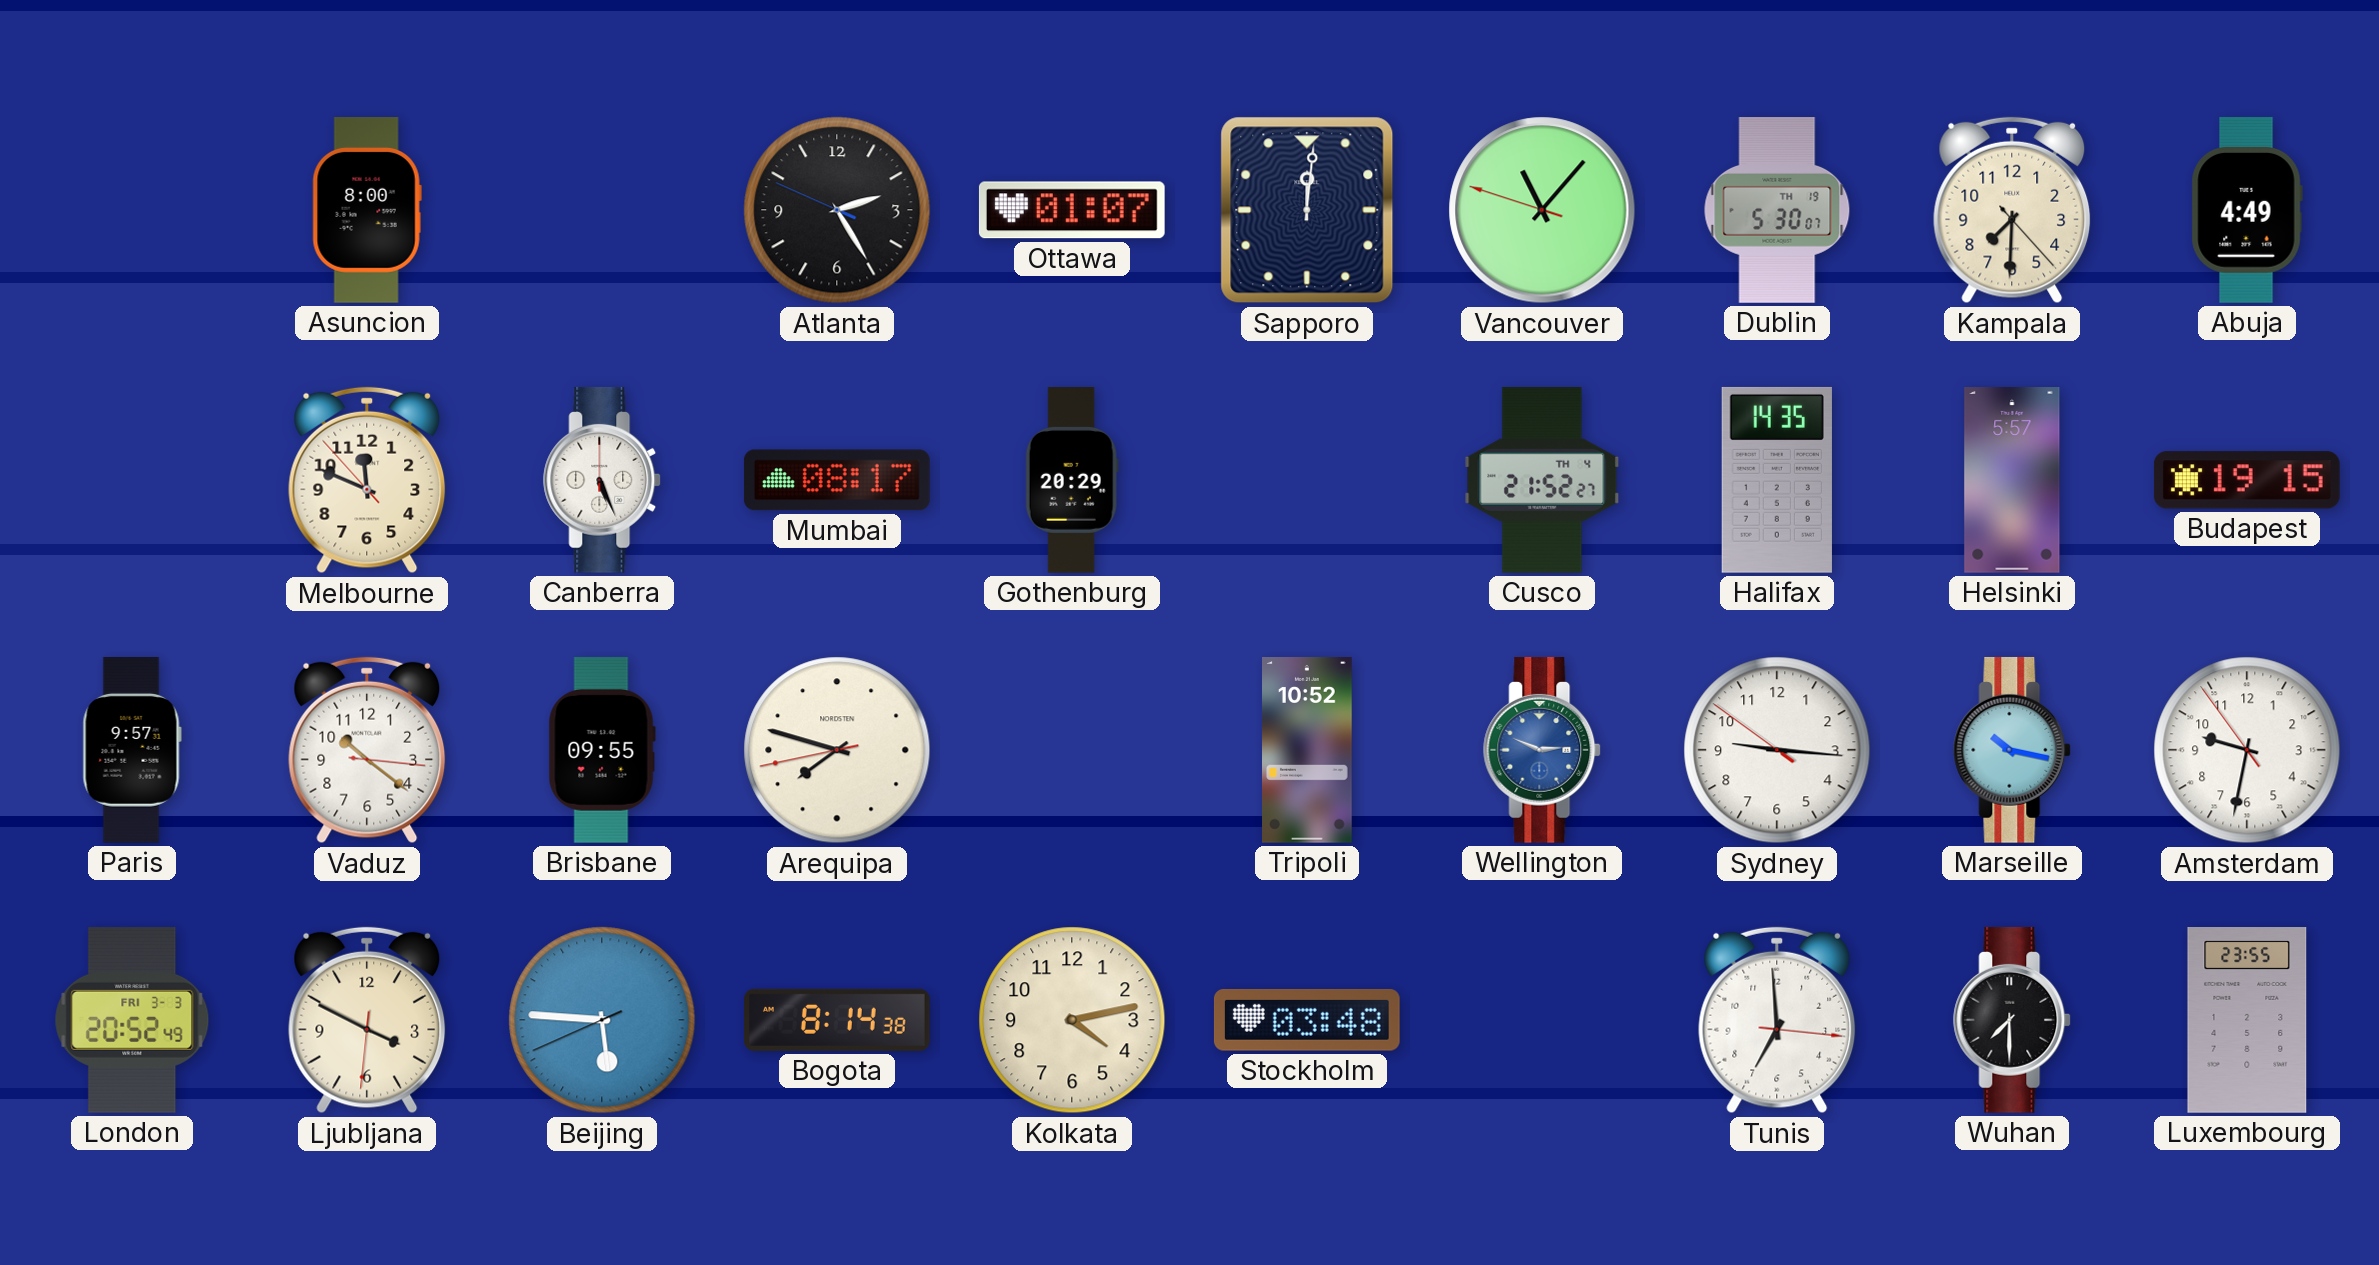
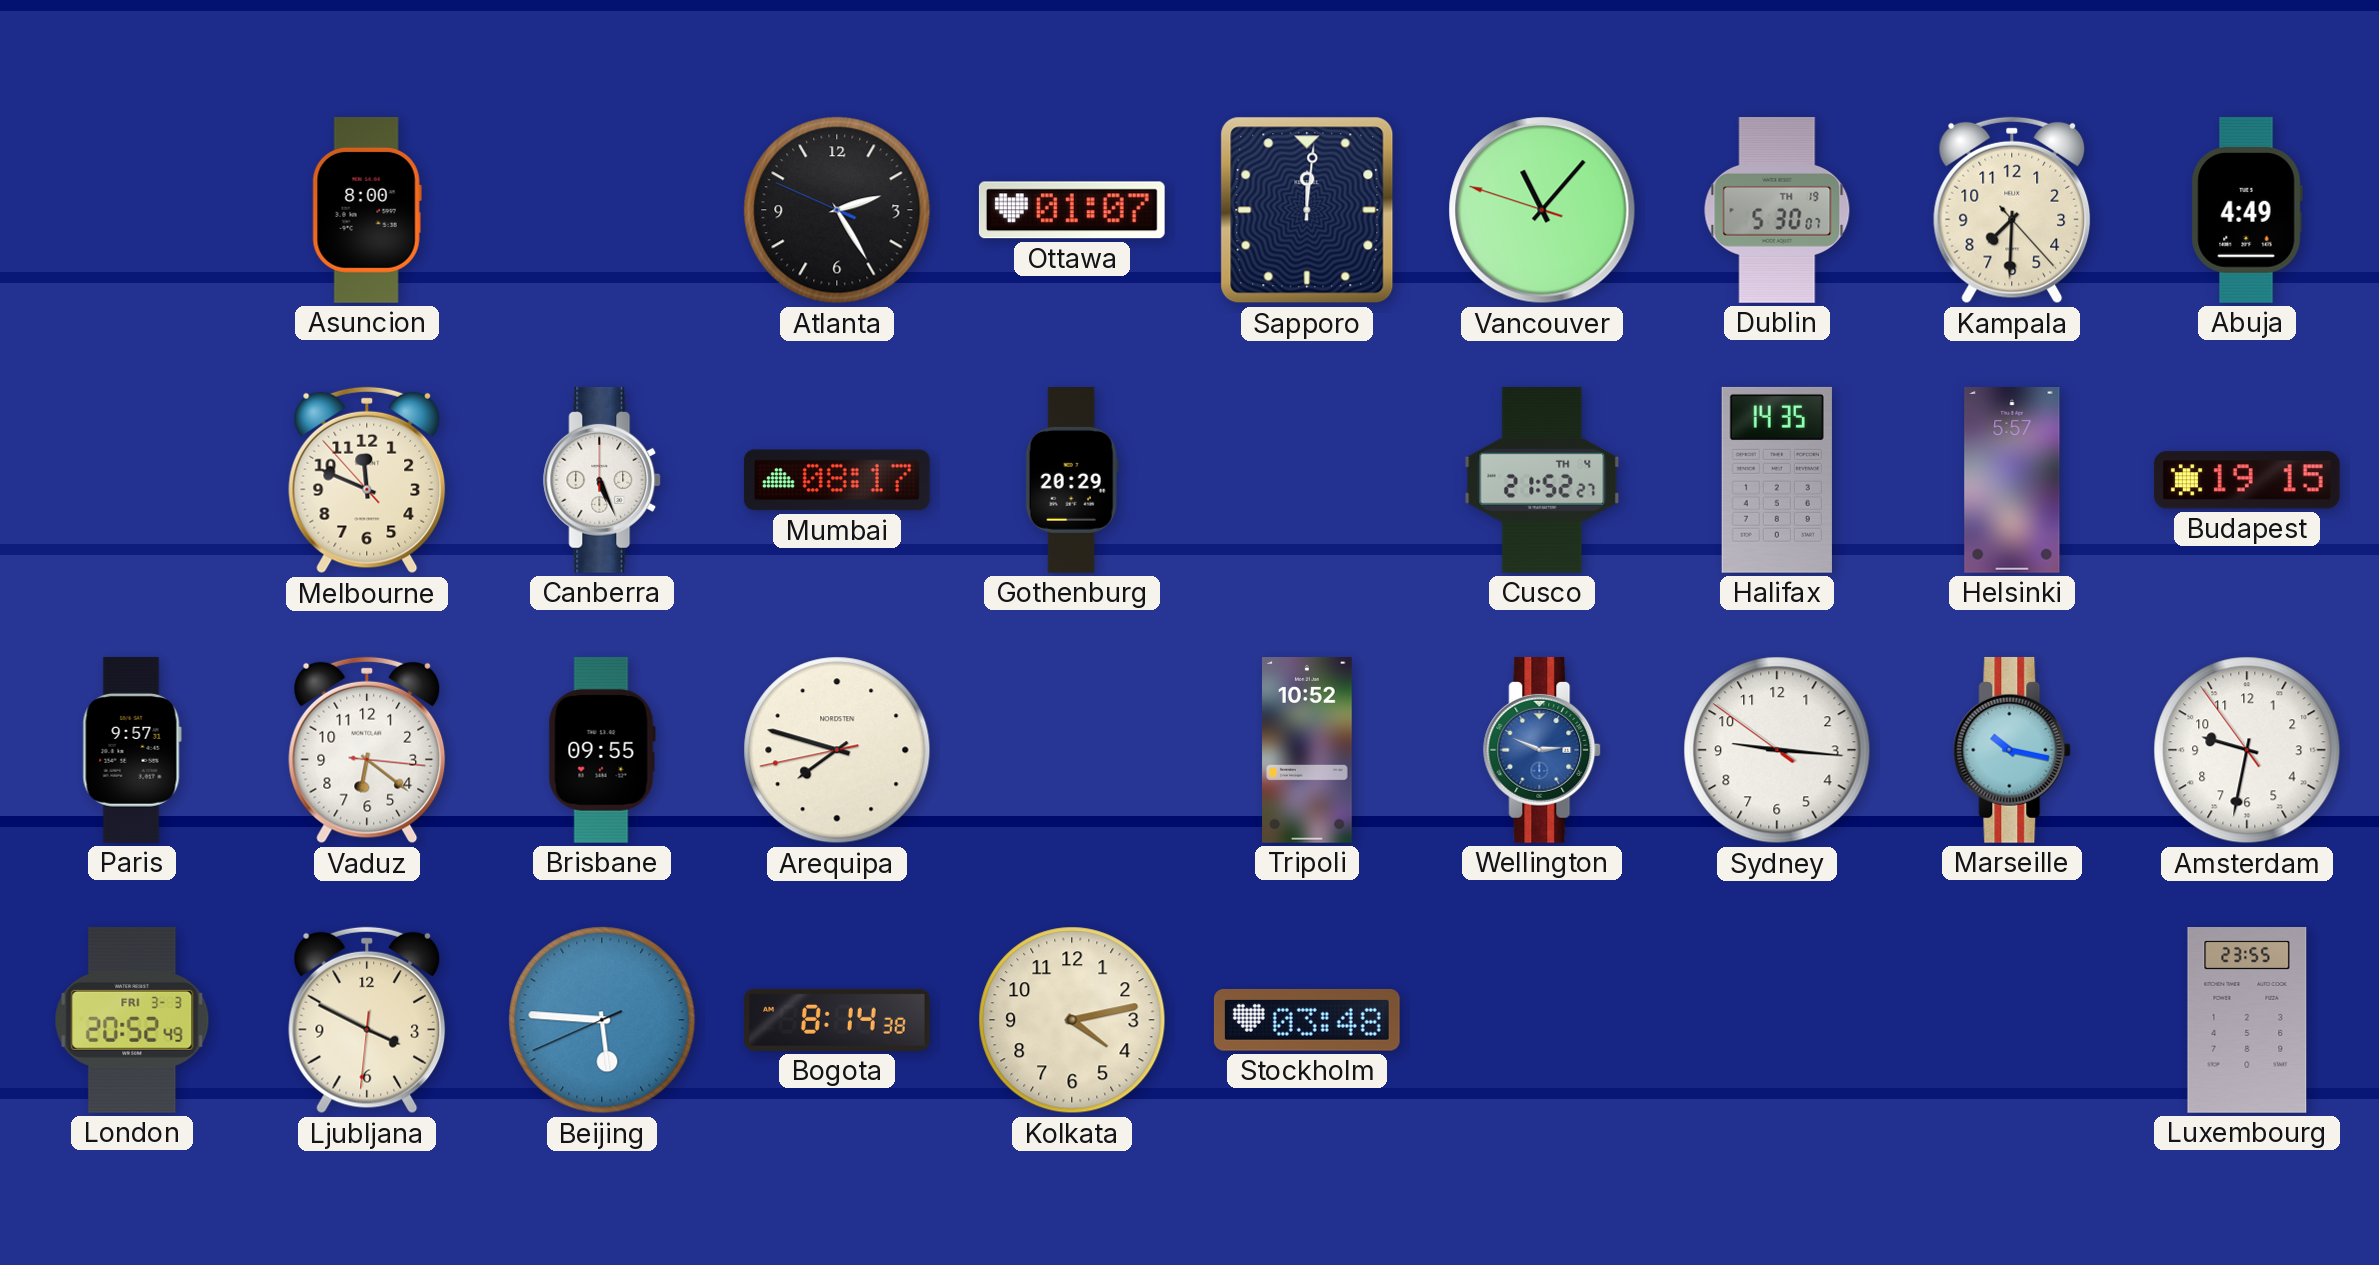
Vaduz: 10:21 -> 6:21 (367, 750)
Tunis: 6:59 -> none (1777, 1020)
Wuhan: 7:30 -> none (2013, 1020)
